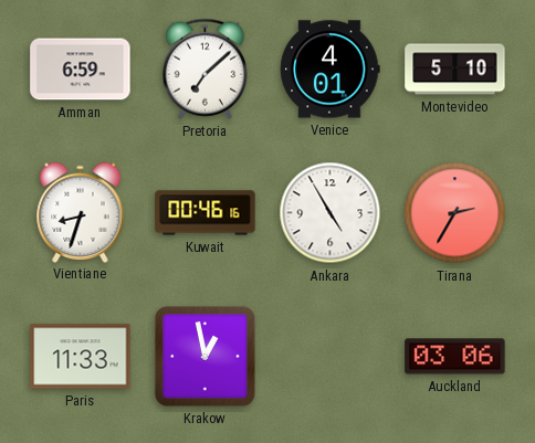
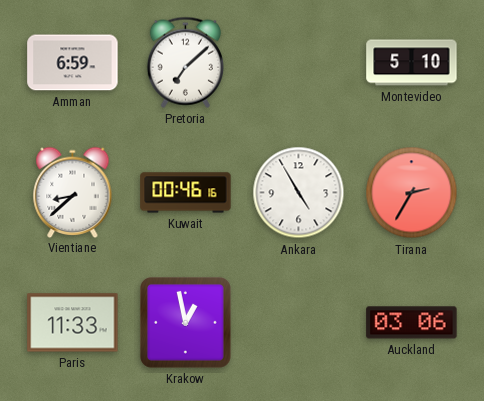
Venice: 4:01 -> none (331, 70)
Vientiane: 8:33 -> 8:38 (73, 192)
